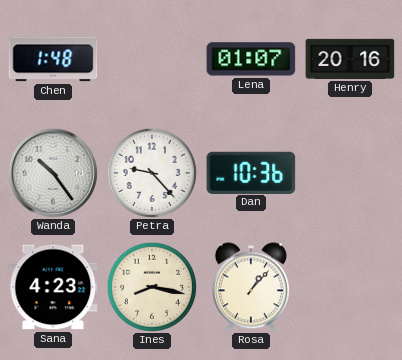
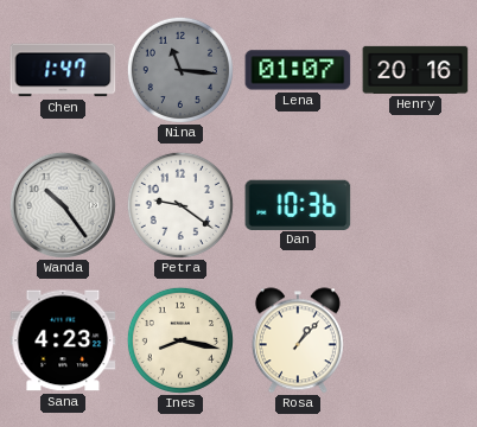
Chen: 1:48 -> 1:47 (63, 70)
Nina: none -> 11:16 (180, 70)
Petra: 9:23 -> 9:21 (180, 205)
